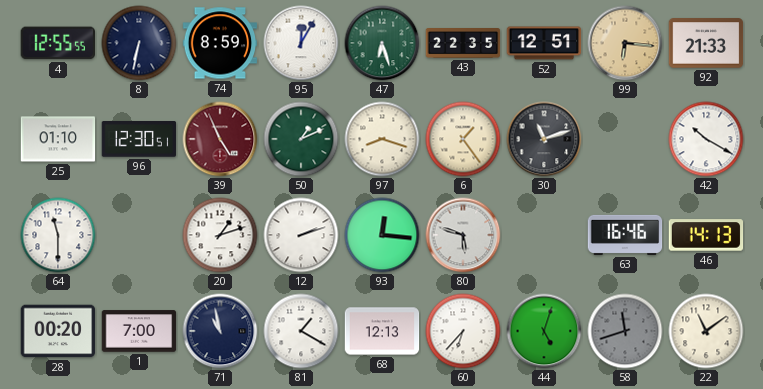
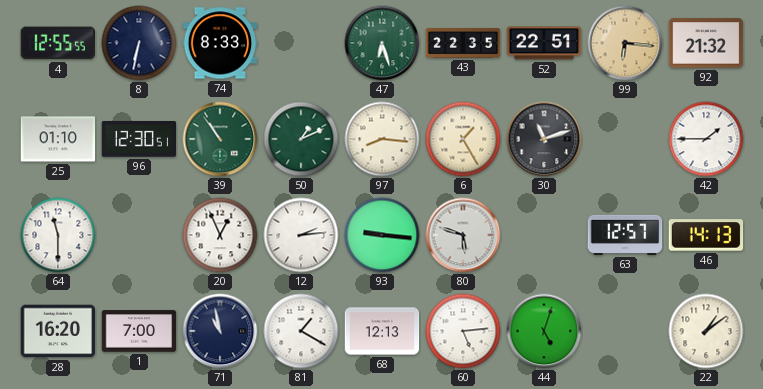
74: 8:59 -> 8:33 (220, 43)
95: 12:05 -> none (301, 43)
52: 12:51 -> 22:51 (544, 43)
92: 21:33 -> 21:32 (706, 43)
39: 4:56 -> 10:54 (220, 139)
39 dial: burgundy -> green (220, 139)
97: 8:18 -> 8:16 (382, 139)
6: 1:24 -> 1:25 (463, 139)
42: 10:20 -> 1:45 (706, 139)
20: 1:12 -> 12:56 (220, 235)
12: 2:12 -> 2:14 (301, 235)
93: 12:16 -> 9:16 (382, 235)
63: 16:46 -> 12:57 (625, 235)
28: 00:20 -> 16:20 (58, 331)
60: 6:37 -> 5:14 (463, 331)
58: 11:42 -> none (625, 331)
22: 11:09 -> 1:09 (706, 331)
